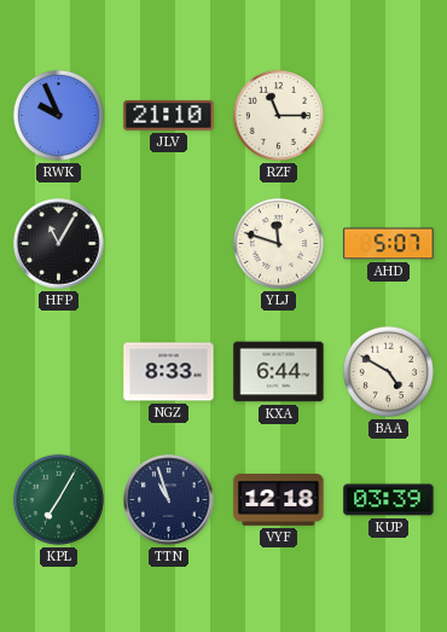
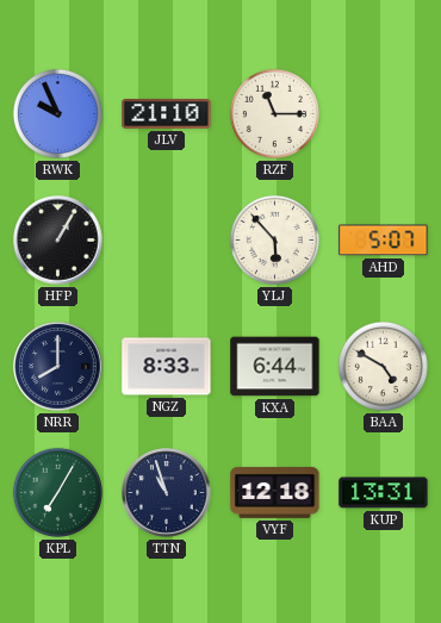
HFP: 11:05 -> 1:05 (58, 241)
YLJ: 11:48 -> 5:53 (274, 239)
NRR: none -> 8:00 (58, 367)
KUP: 03:39 -> 13:31 (384, 493)
